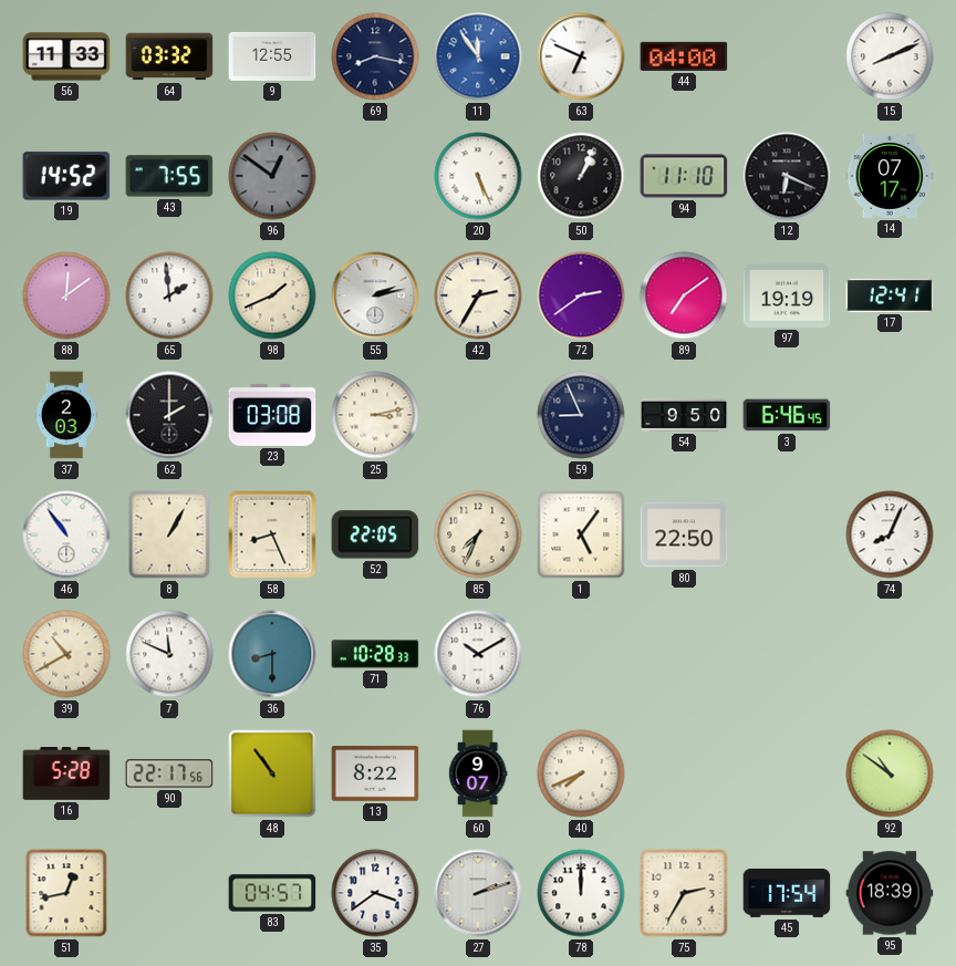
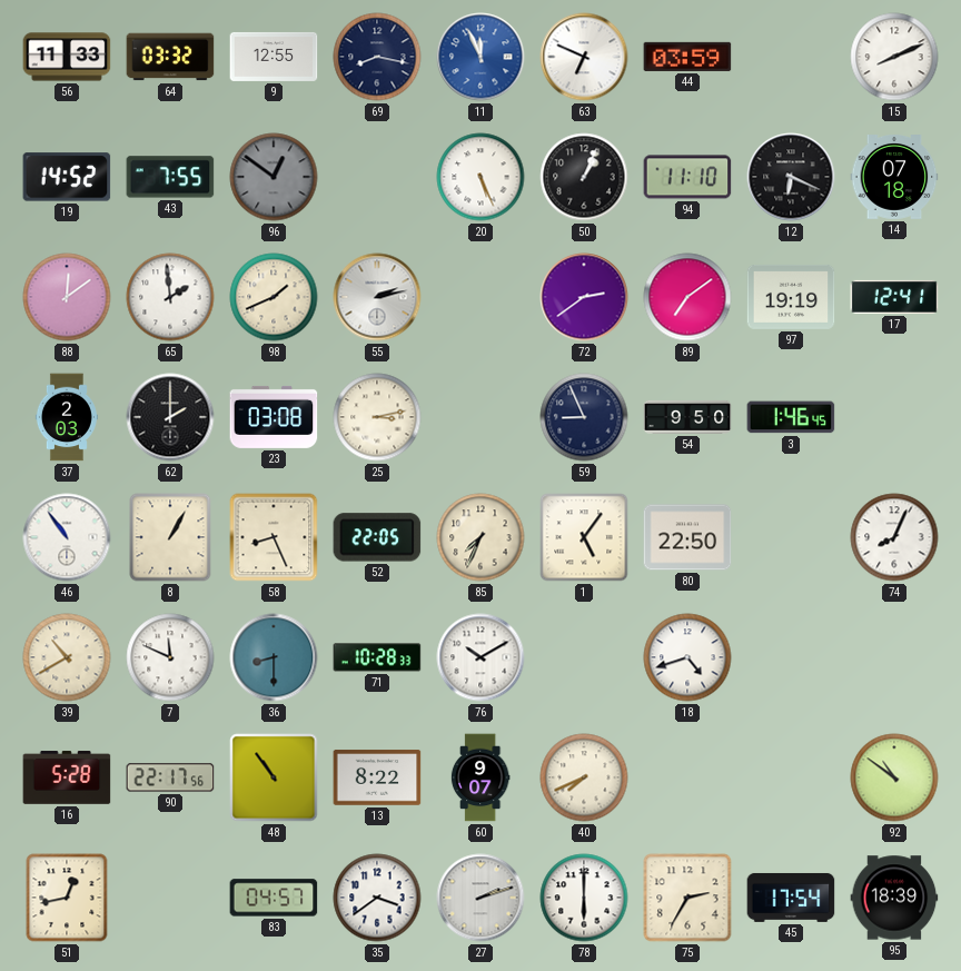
11: 11:54 -> 11:56 (481, 57)
44: 04:00 -> 03:59 (687, 57)
14: 07:17 -> 07:18 (894, 178)
42: 2:35 -> none (478, 295)
3: 6:46 -> 1:46 (791, 417)
18: none -> 4:42 (687, 657)
78: 12:00 -> 6:00 (584, 898)
